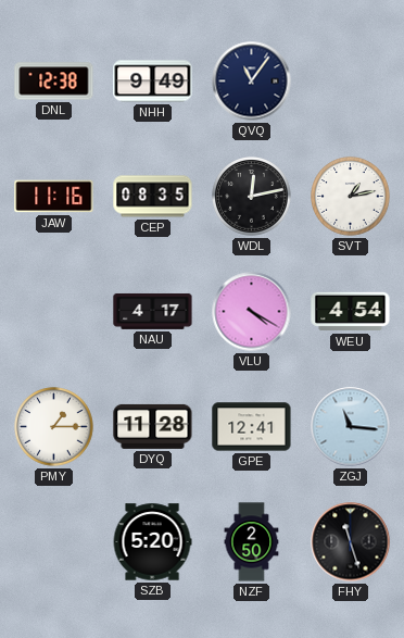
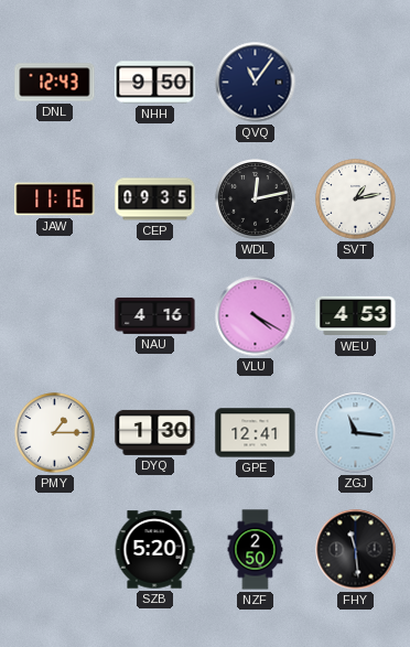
DNL: 12:38 -> 12:43 (55, 83)
NHH: 9:49 -> 9:50 (155, 83)
CEP: 08:35 -> 09:35 (155, 200)
NAU: 4:17 -> 4:16 (155, 316)
WEU: 4:54 -> 4:53 (356, 316)
DYQ: 11:28 -> 1:30 (155, 432)
FHY: 11:27 -> 11:29 (356, 550)
